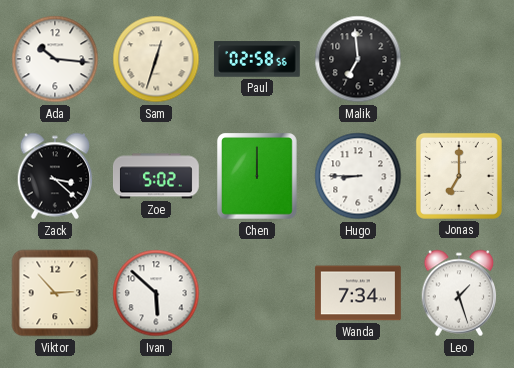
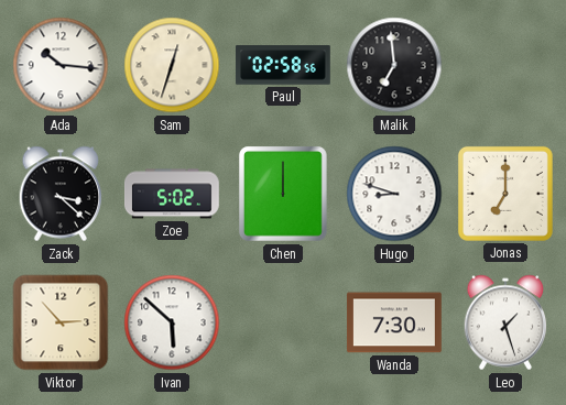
Hugo: 8:45 -> 8:48 (394, 194)
Wanda: 7:34 -> 7:30 (394, 322)
